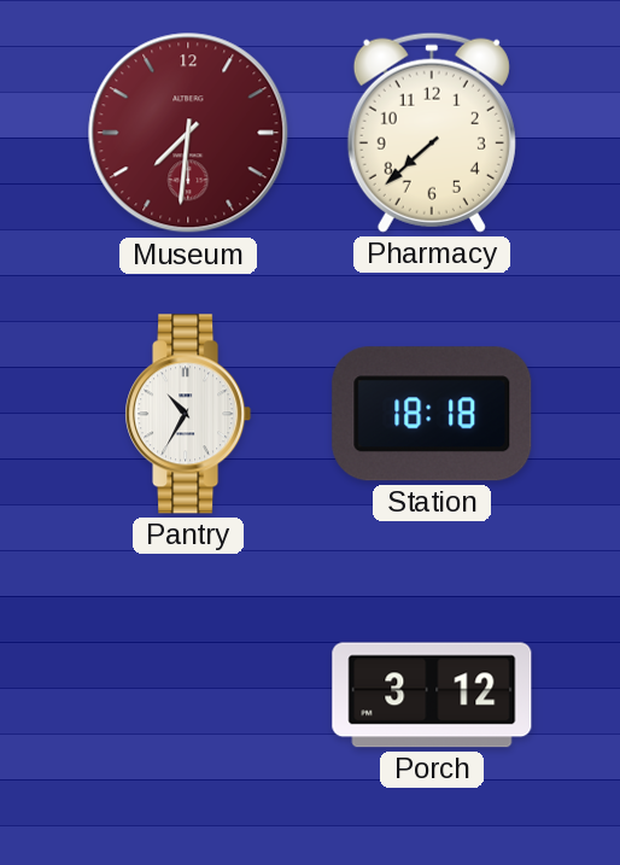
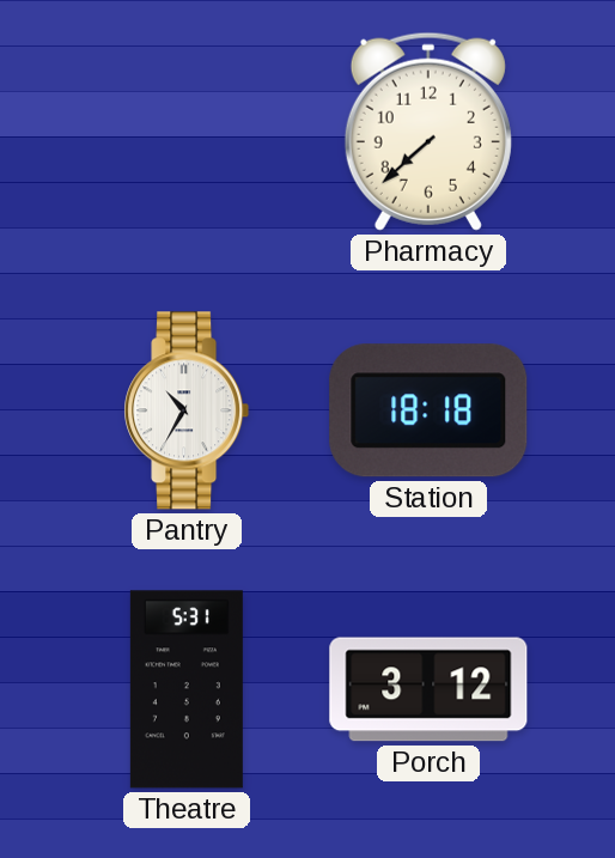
Museum: 7:31 -> none (188, 133)
Theatre: none -> 5:31 (187, 689)
